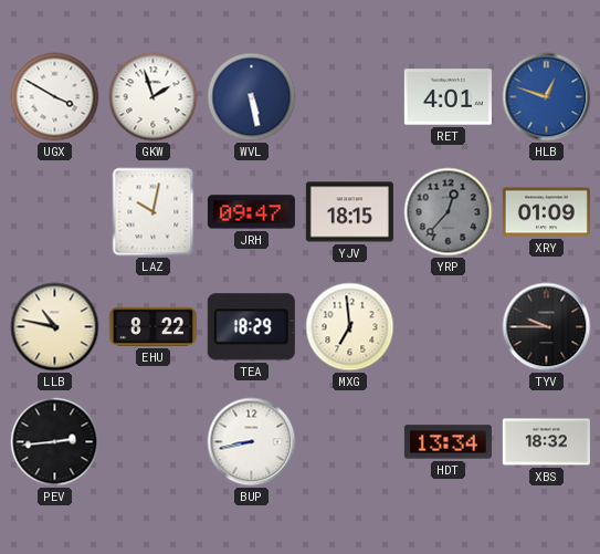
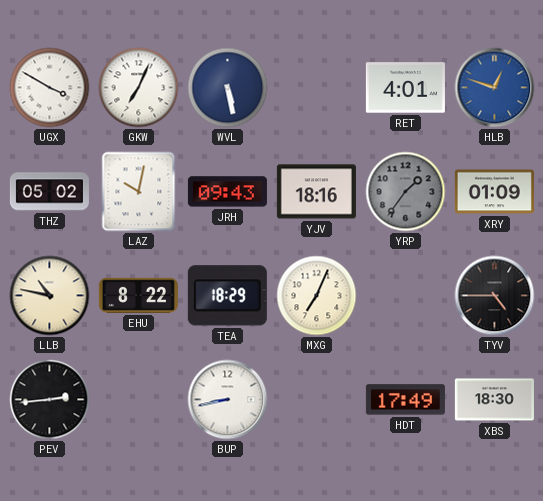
GKW: 1:57 -> 7:04 (139, 88)
THZ: none -> 05:02 (49, 192)
JRH: 09:47 -> 09:43 (227, 192)
YJV: 18:15 -> 18:16 (316, 192)
YRP: 12:37 -> 1:36 (406, 192)
MXG: 6:59 -> 7:04 (317, 296)
TYV: 9:45 -> 4:45 (495, 296)
HDT: 13:34 -> 17:49 (405, 400)
XBS: 18:32 -> 18:30 (494, 400)
